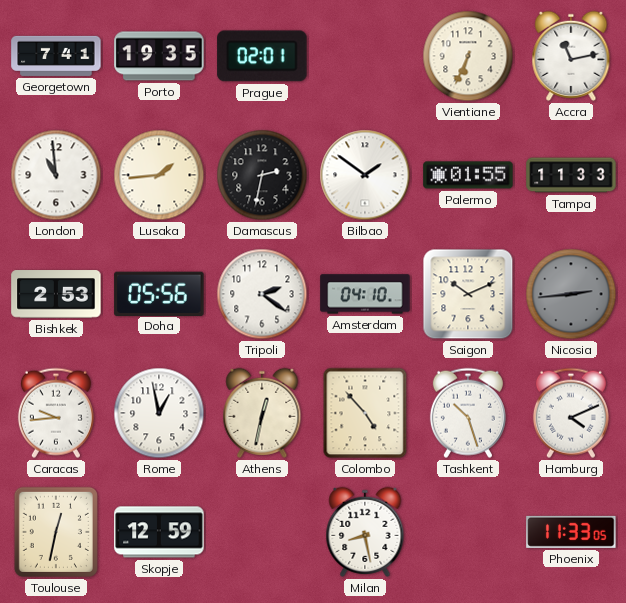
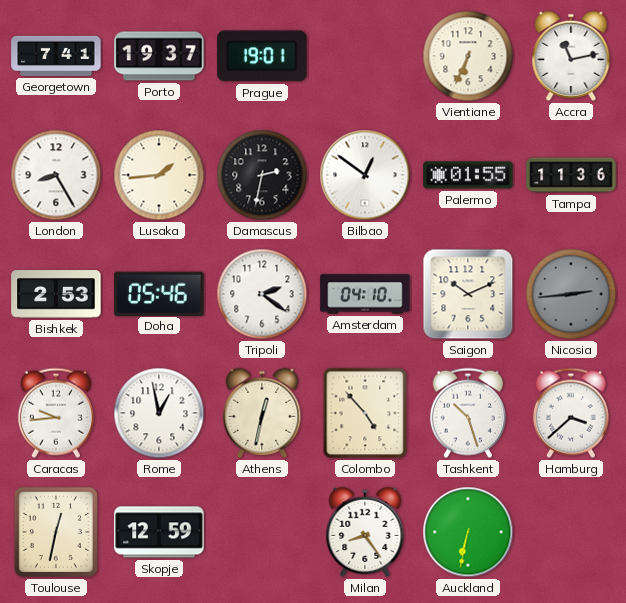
Porto: 19:35 -> 19:37 (159, 56)
Prague: 02:01 -> 19:01 (262, 56)
London: 10:59 -> 8:25 (56, 175)
Bilbao: 1:51 -> 12:51 (365, 175)
Tampa: 11:33 -> 11:36 (571, 175)
Doha: 05:56 -> 05:46 (159, 293)
Hamburg: 4:11 -> 3:38 (571, 413)
Milan: 8:28 -> 8:24 (365, 532)
Auckland: none -> 6:32 (468, 532)
Phoenix: 11:33 -> none (571, 532)
